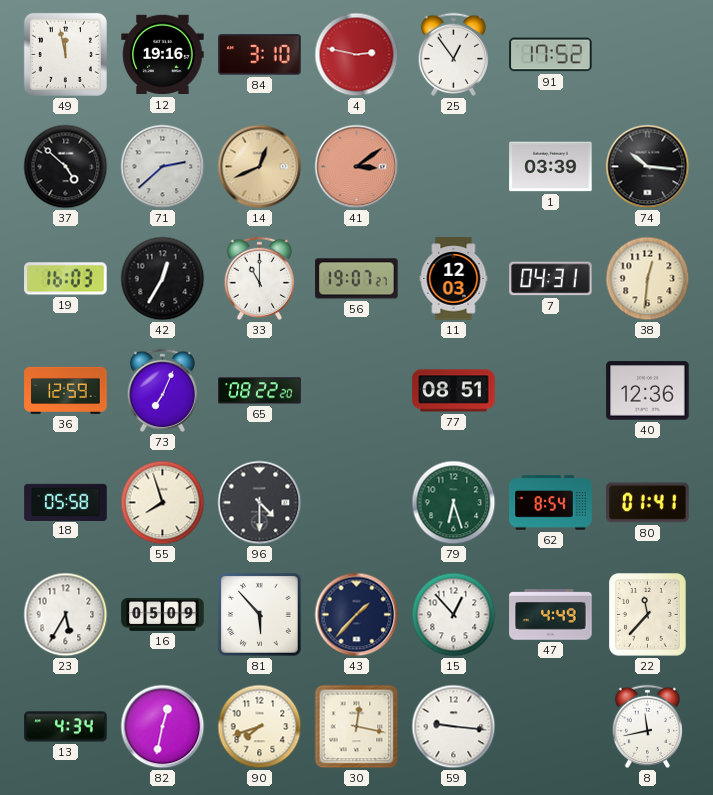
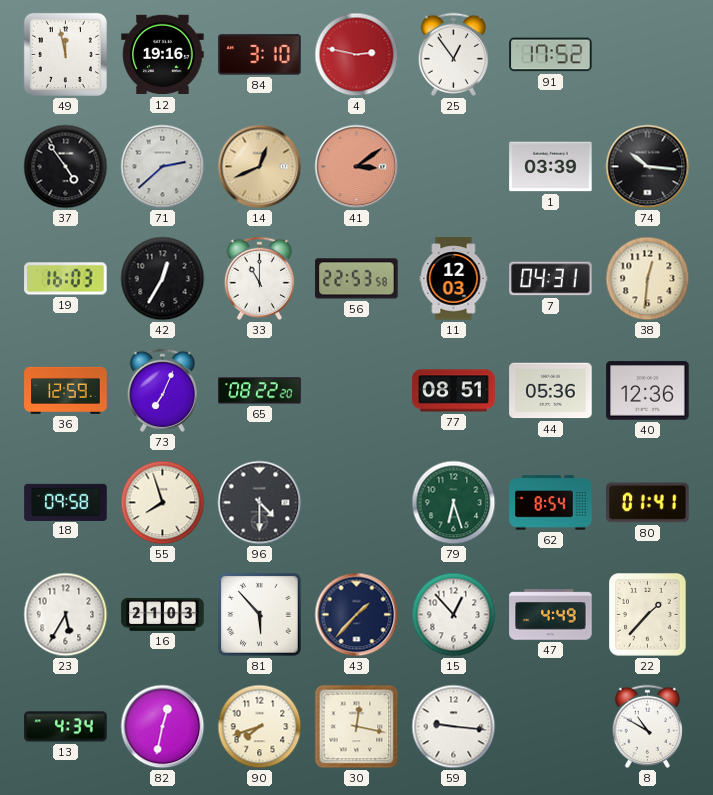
37: 4:52 -> 4:54 (66, 167)
56: 19:07 -> 22:53 (357, 279)
44: none -> 05:36 (551, 391)
18: 05:58 -> 09:58 (66, 502)
16: 05:09 -> 21:03 (163, 614)
22: 11:37 -> 1:37 (648, 615)
8: 11:43 -> 10:50 (647, 726)
